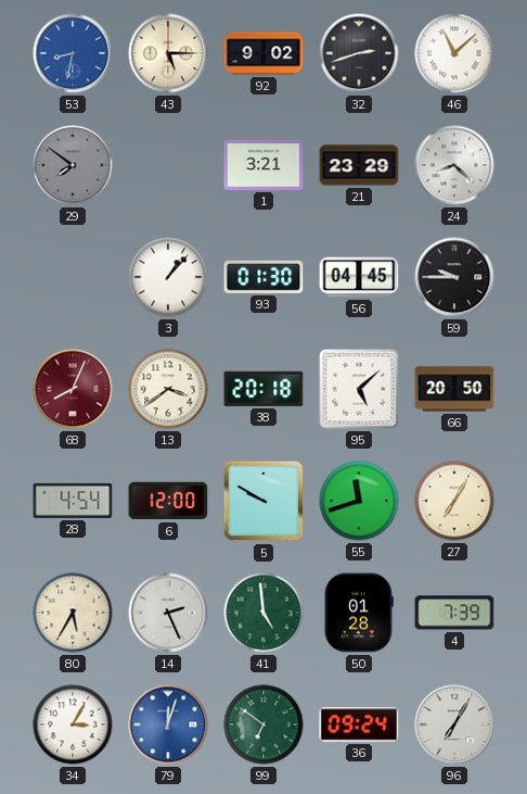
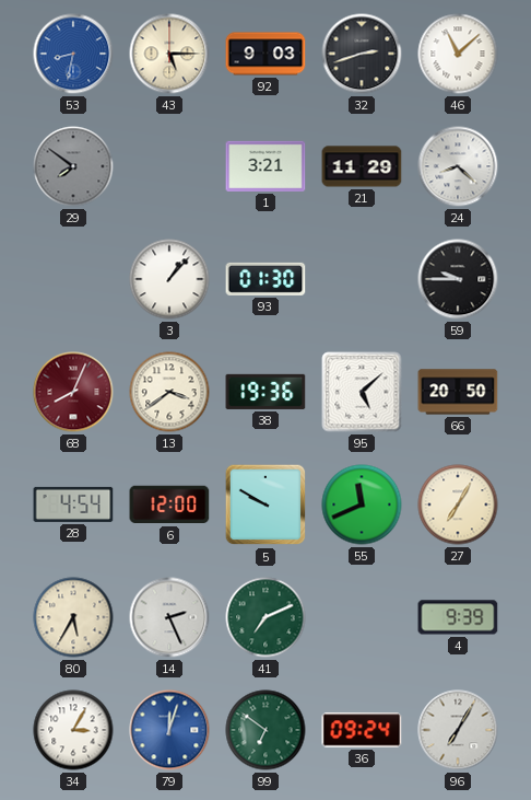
92: 9:02 -> 9:03 (265, 54)
21: 23:29 -> 11:29 (362, 166)
56: 04:45 -> none (359, 277)
38: 20:18 -> 19:36 (265, 392)
55: 11:42 -> 11:41 (362, 505)
41: 4:59 -> 7:11 (265, 617)
50: 01:28 -> none (360, 613)
4: 7:39 -> 9:39 (458, 617)
